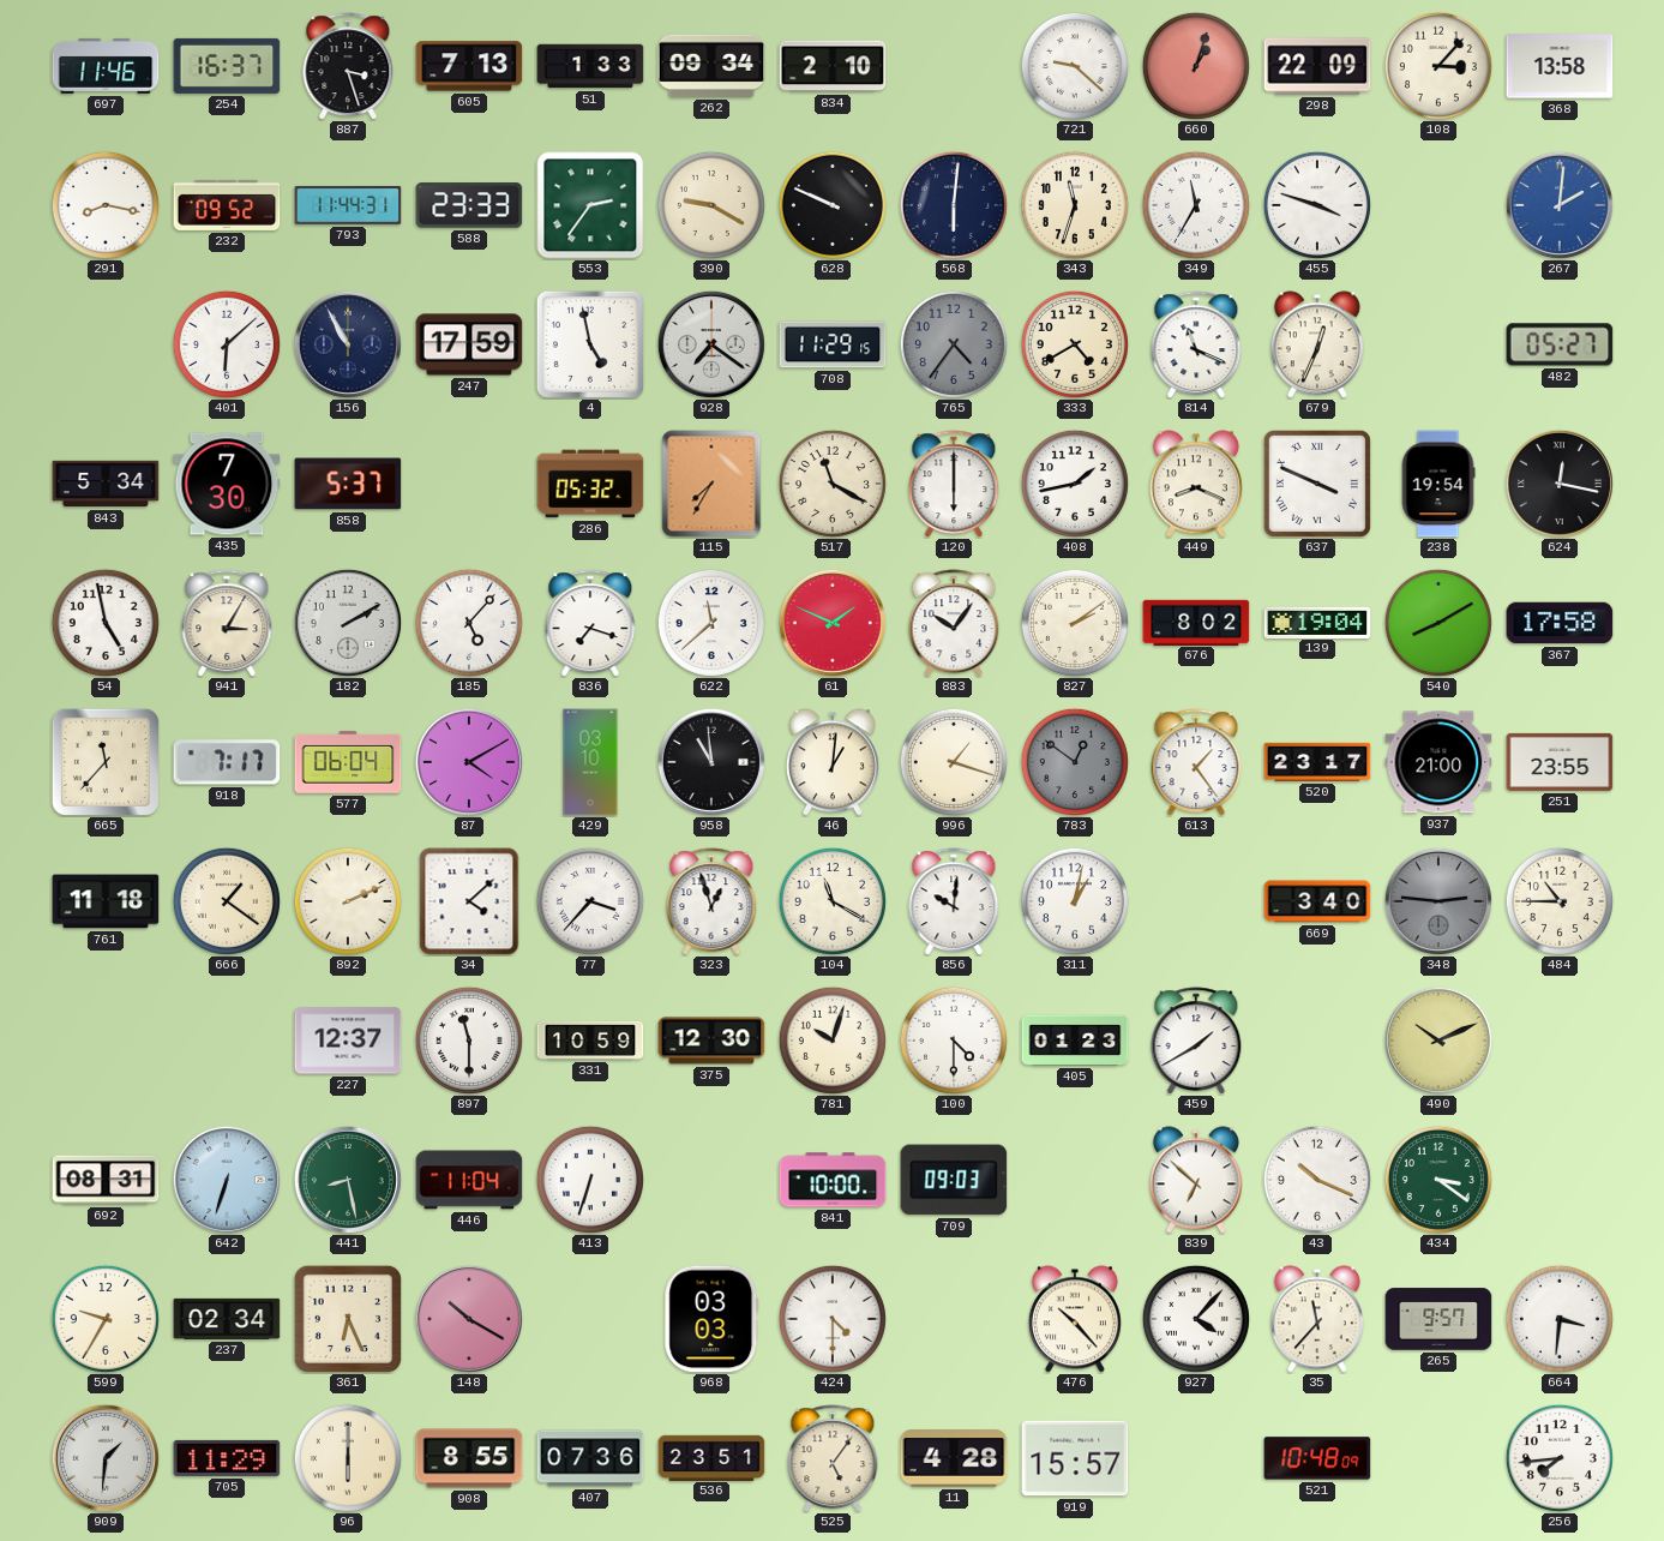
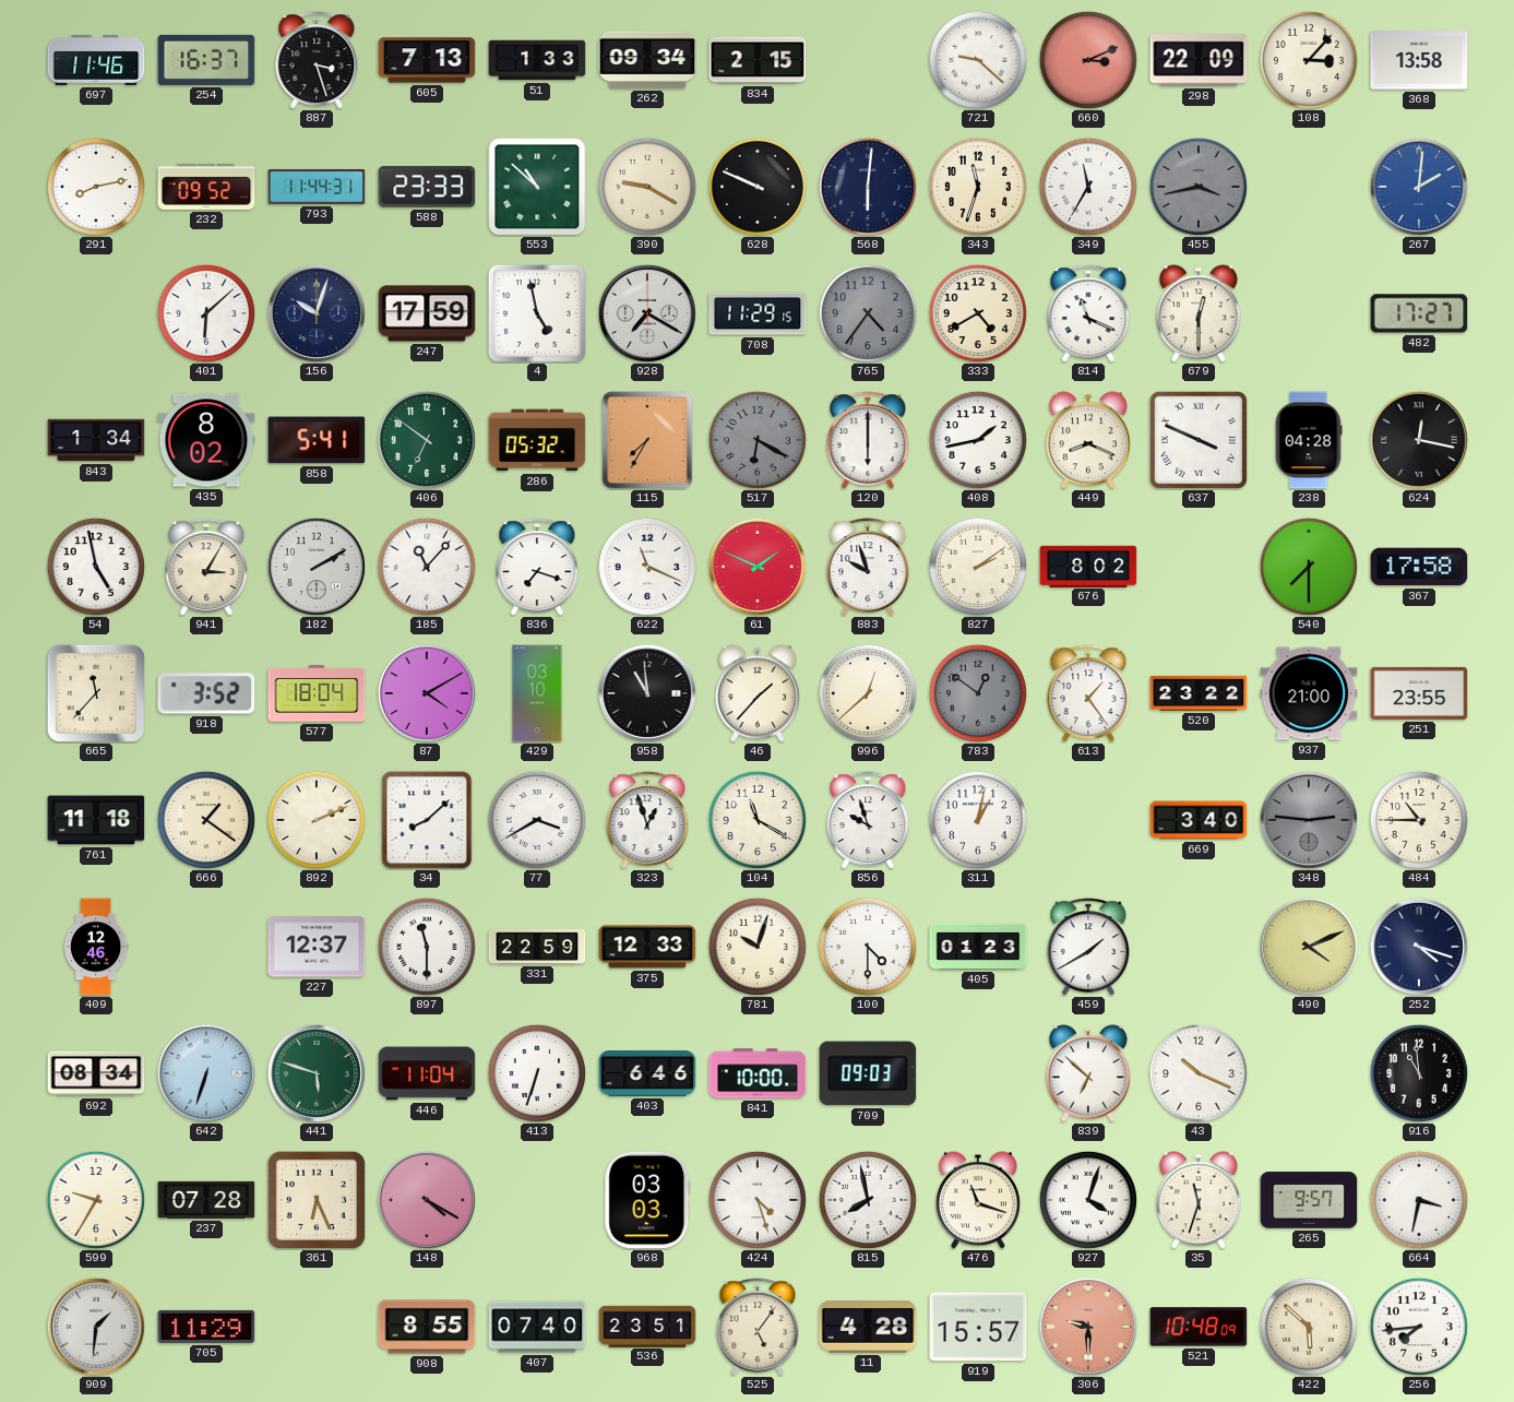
834: 2:10 -> 2:15 (758, 60)
660: 1:03 -> 3:11 (1088, 60)
291: 8:17 -> 8:13 (96, 187)
553: 2:36 -> 10:52 (537, 187)
455: 3:48 -> 3:43 (1199, 187)
455 dial: white -> grey (1199, 187)
156: 10:55 -> 10:03 (317, 313)
928: 7:21 -> 7:20 (647, 313)
679: 12:34 -> 12:30 (1199, 313)
482: 05:27 -> 17:27 (1419, 313)
843: 5:34 -> 1:34 (96, 440)
435: 7:30 -> 8:02 (206, 440)
858: 5:37 -> 5:41 (317, 440)
406: none -> 6:51 (427, 440)
517: 11:20 -> 6:20 (758, 440)
517 dial: cream -> grey (758, 440)
238: 19:54 -> 04:28 (1309, 440)
185: 5:07 -> 11:07 (427, 567)
622: 11:38 -> 11:19 (647, 567)
883: 10:06 -> 9:57 (868, 567)
139: 19:04 -> none (1317, 622)
540: 8:10 -> 7:30 (1309, 567)
918: 7:17 -> 3:52 (206, 693)
577: 06:04 -> 18:04 (317, 693)
46: 1:01 -> 1:37 (758, 693)
996: 1:18 -> 12:38 (868, 693)
520: 23:17 -> 23:22 (1199, 693)
34: 4:08 -> 8:08 (427, 820)
77: 3:37 -> 3:40 (537, 820)
856: 10:01 -> 9:57 (868, 820)
409: none -> 12:46 (96, 947)
331: 10:59 -> 22:59 (537, 947)
375: 12:30 -> 12:33 (647, 947)
490: 10:11 -> 4:11 (1309, 947)
252: none -> 4:18 (1419, 947)
692: 08:31 -> 08:34 (96, 1073)
441: 8:28 -> 5:48 (317, 1073)
403: none -> 6:46 (647, 1073)
434: 3:21 -> none (1438, 1180)
916: none -> 10:59 (1419, 1073)
237: 02:34 -> 07:28 (206, 1200)
148: 10:20 -> 4:20 (427, 1200)
424: 4:30 -> 4:27 (758, 1200)
815: none -> 7:58 (868, 1200)
476: 10:23 -> 11:18 (978, 1200)
927: 4:07 -> 4:03 (1088, 1200)
35: 11:37 -> 11:33 (1199, 1200)
664: 3:31 -> 3:32 (1419, 1200)
96: 6:00 -> none (348, 1458)
407: 07:36 -> 07:40 (537, 1327)
306: none -> 9:30 (1088, 1327)
422: none -> 5:52 (1309, 1327)
